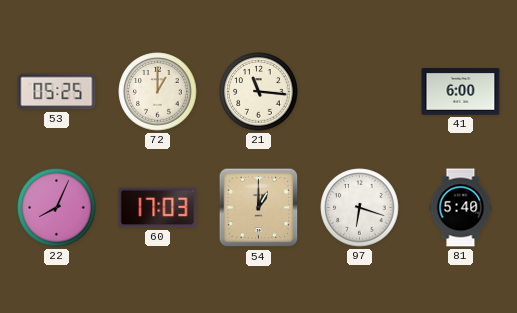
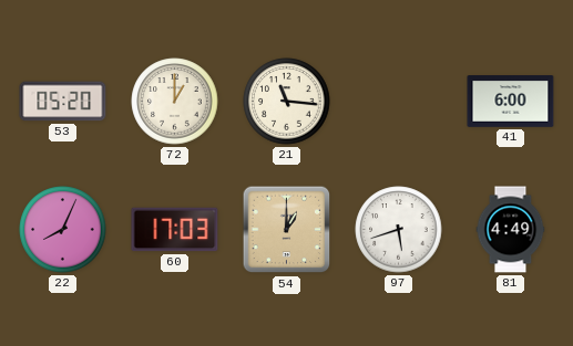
53: 05:25 -> 05:20 (63, 102)
97: 6:18 -> 5:42 (399, 230)
81: 5:40 -> 4:49 (511, 230)
